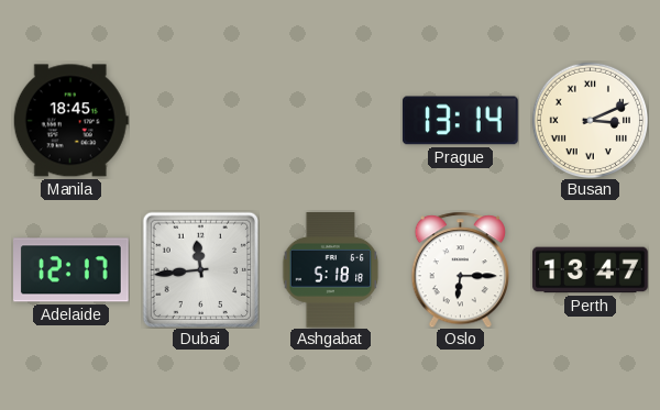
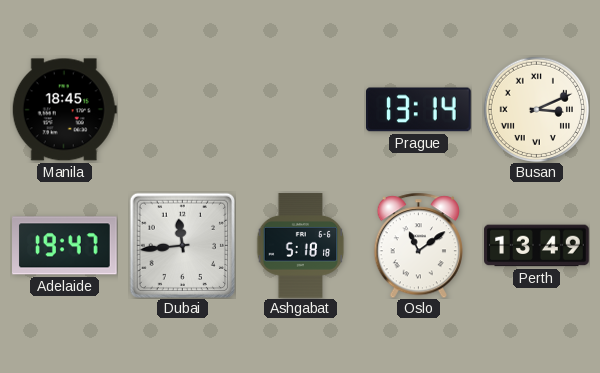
Adelaide: 12:17 -> 19:47 (65, 246)
Oslo: 6:15 -> 11:09 (418, 245)
Perth: 13:47 -> 13:49 (537, 246)
